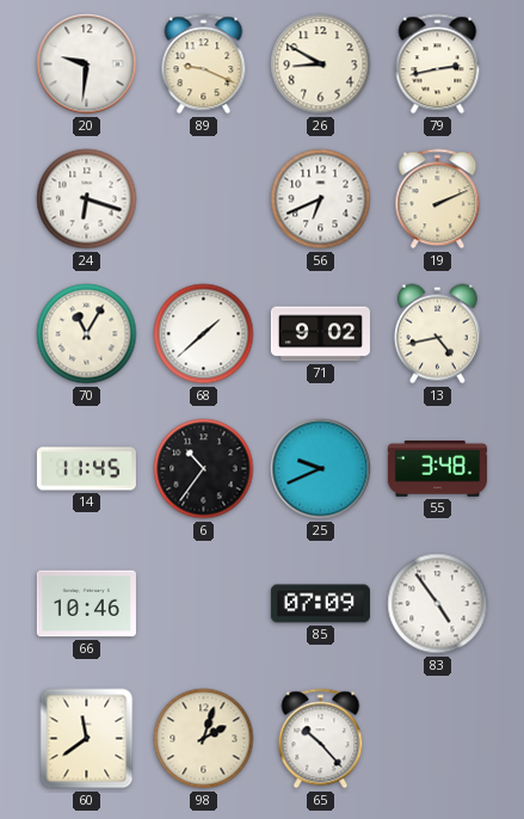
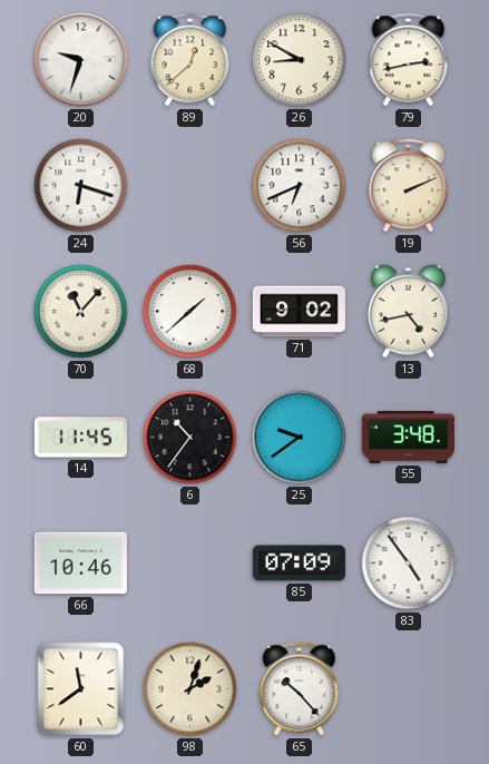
20: 9:31 -> 9:33 (81, 60)
89: 9:19 -> 12:38 (190, 60)
70: 11:05 -> 11:07 (81, 312)
25: 9:41 -> 9:39 (300, 438)
